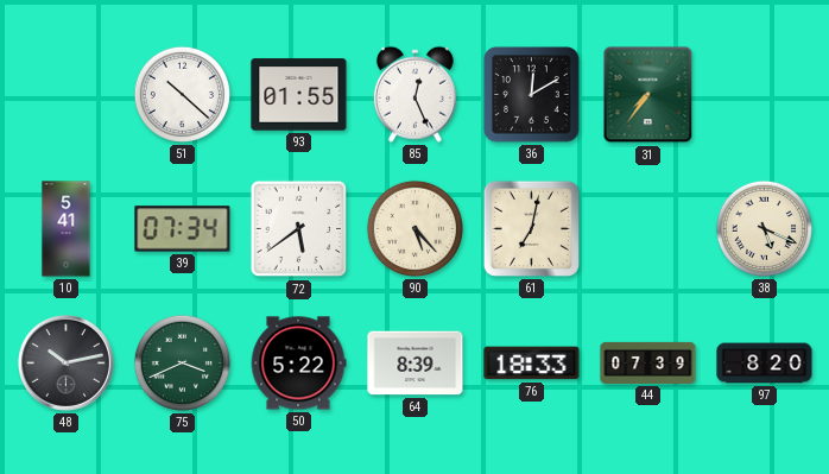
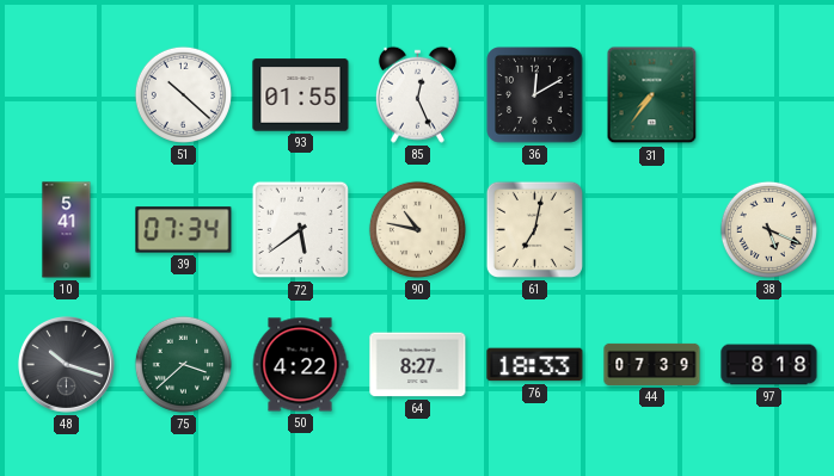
90: 5:23 -> 10:47 (417, 229)
48: 10:13 -> 10:18 (66, 364)
75: 3:41 -> 3:38 (183, 364)
50: 5:22 -> 4:22 (300, 365)
64: 8:39 -> 8:27 (418, 365)
97: 8:20 -> 8:18 (769, 365)
